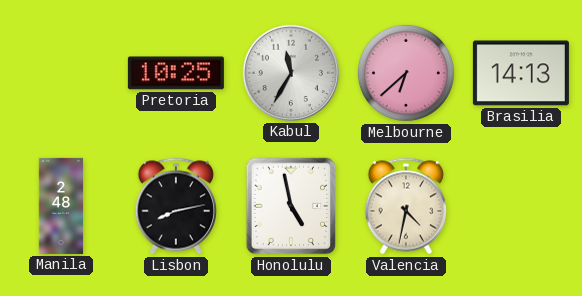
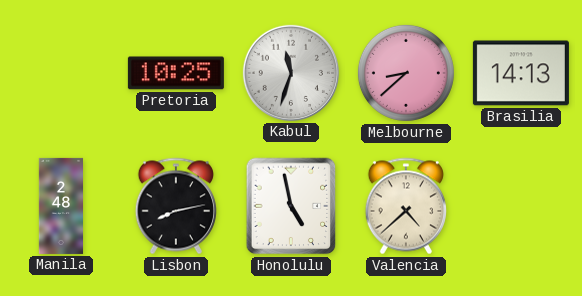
Kabul: 11:35 -> 11:33 (291, 73)
Melbourne: 6:38 -> 8:38 (406, 73)
Valencia: 4:32 -> 4:38 (406, 206)
